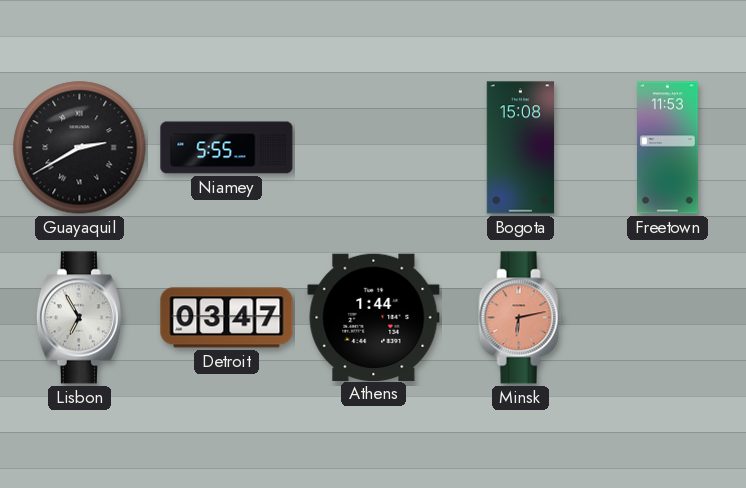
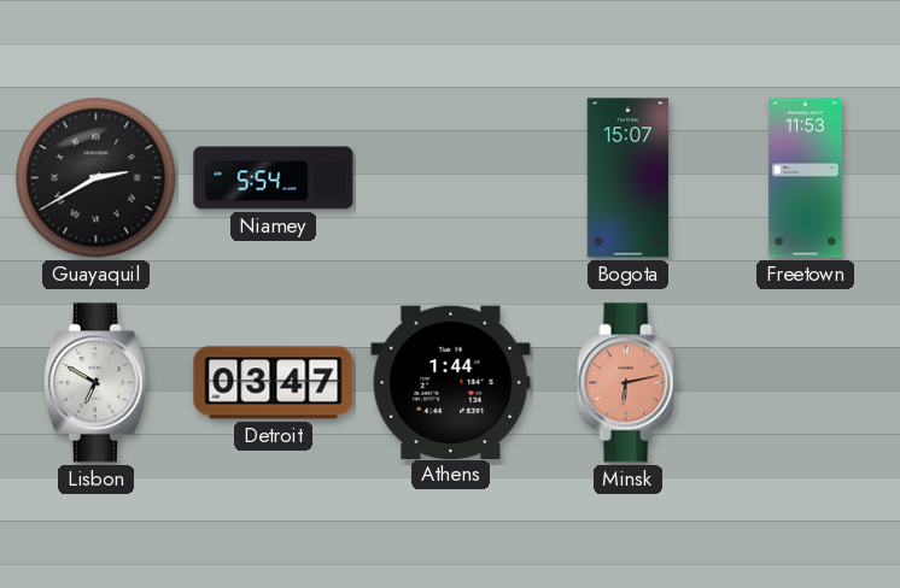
Niamey: 5:55 -> 5:54 (274, 178)
Bogota: 15:08 -> 15:07 (629, 178)
Lisbon: 6:55 -> 6:50 (95, 383)
